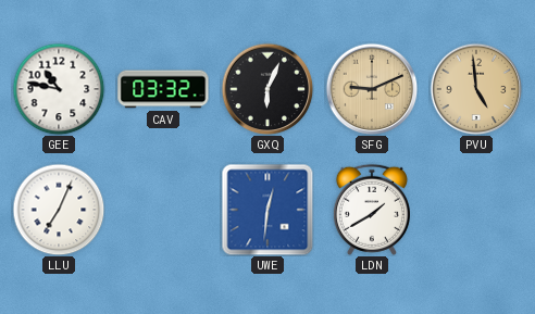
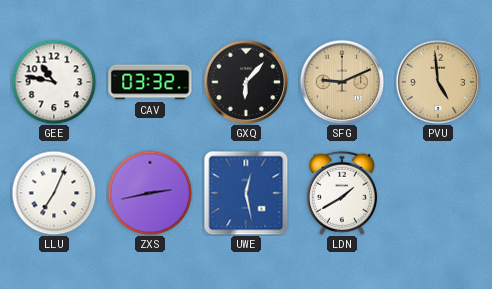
GXQ: 6:04 -> 6:07 (246, 82)
ZXS: none -> 2:43 (150, 193)
UWE: 12:31 -> 12:28 (246, 193)
